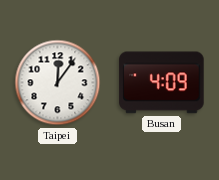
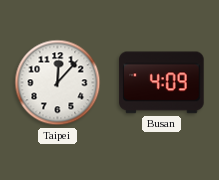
Taipei: 12:06 -> 12:07 (58, 83)
